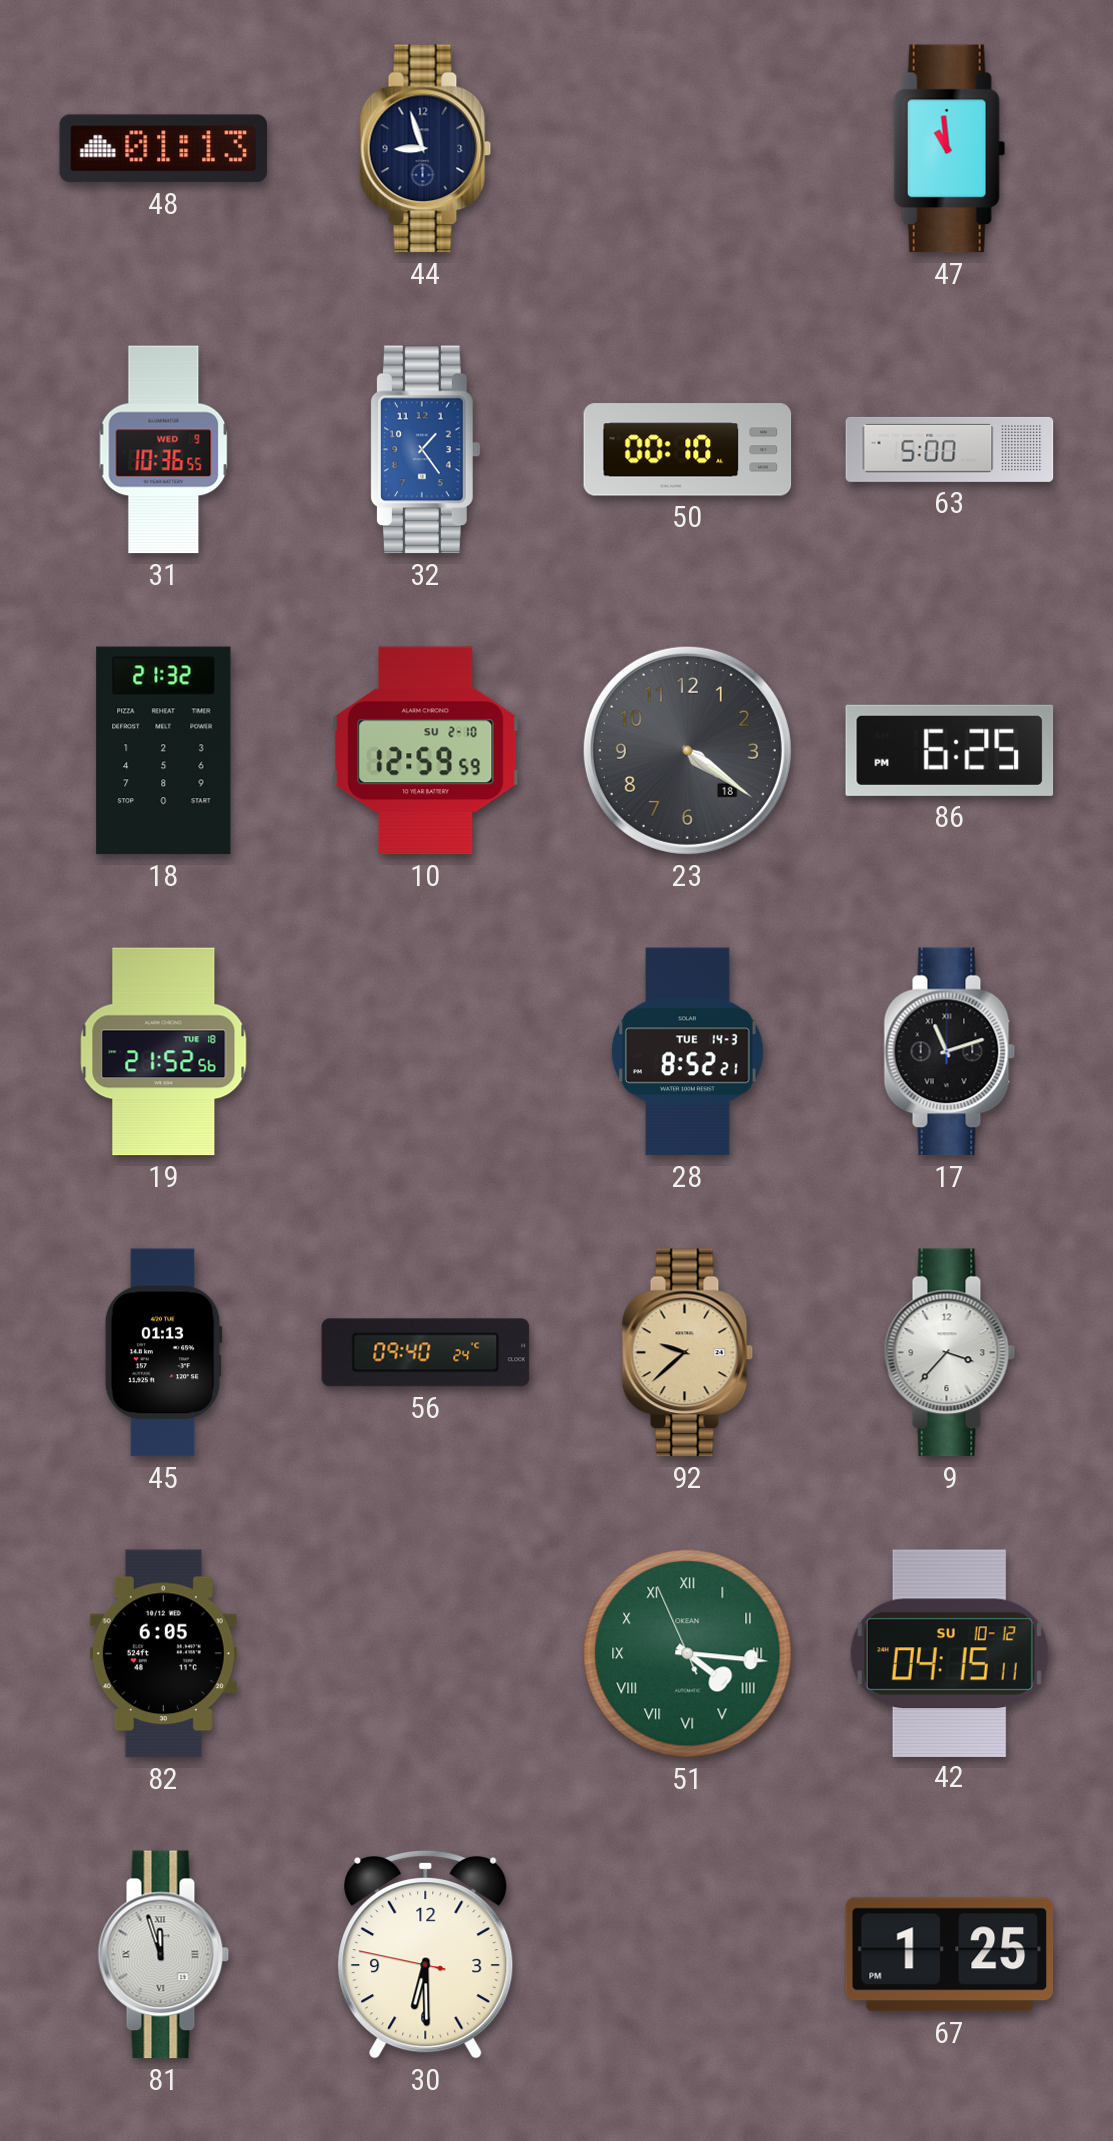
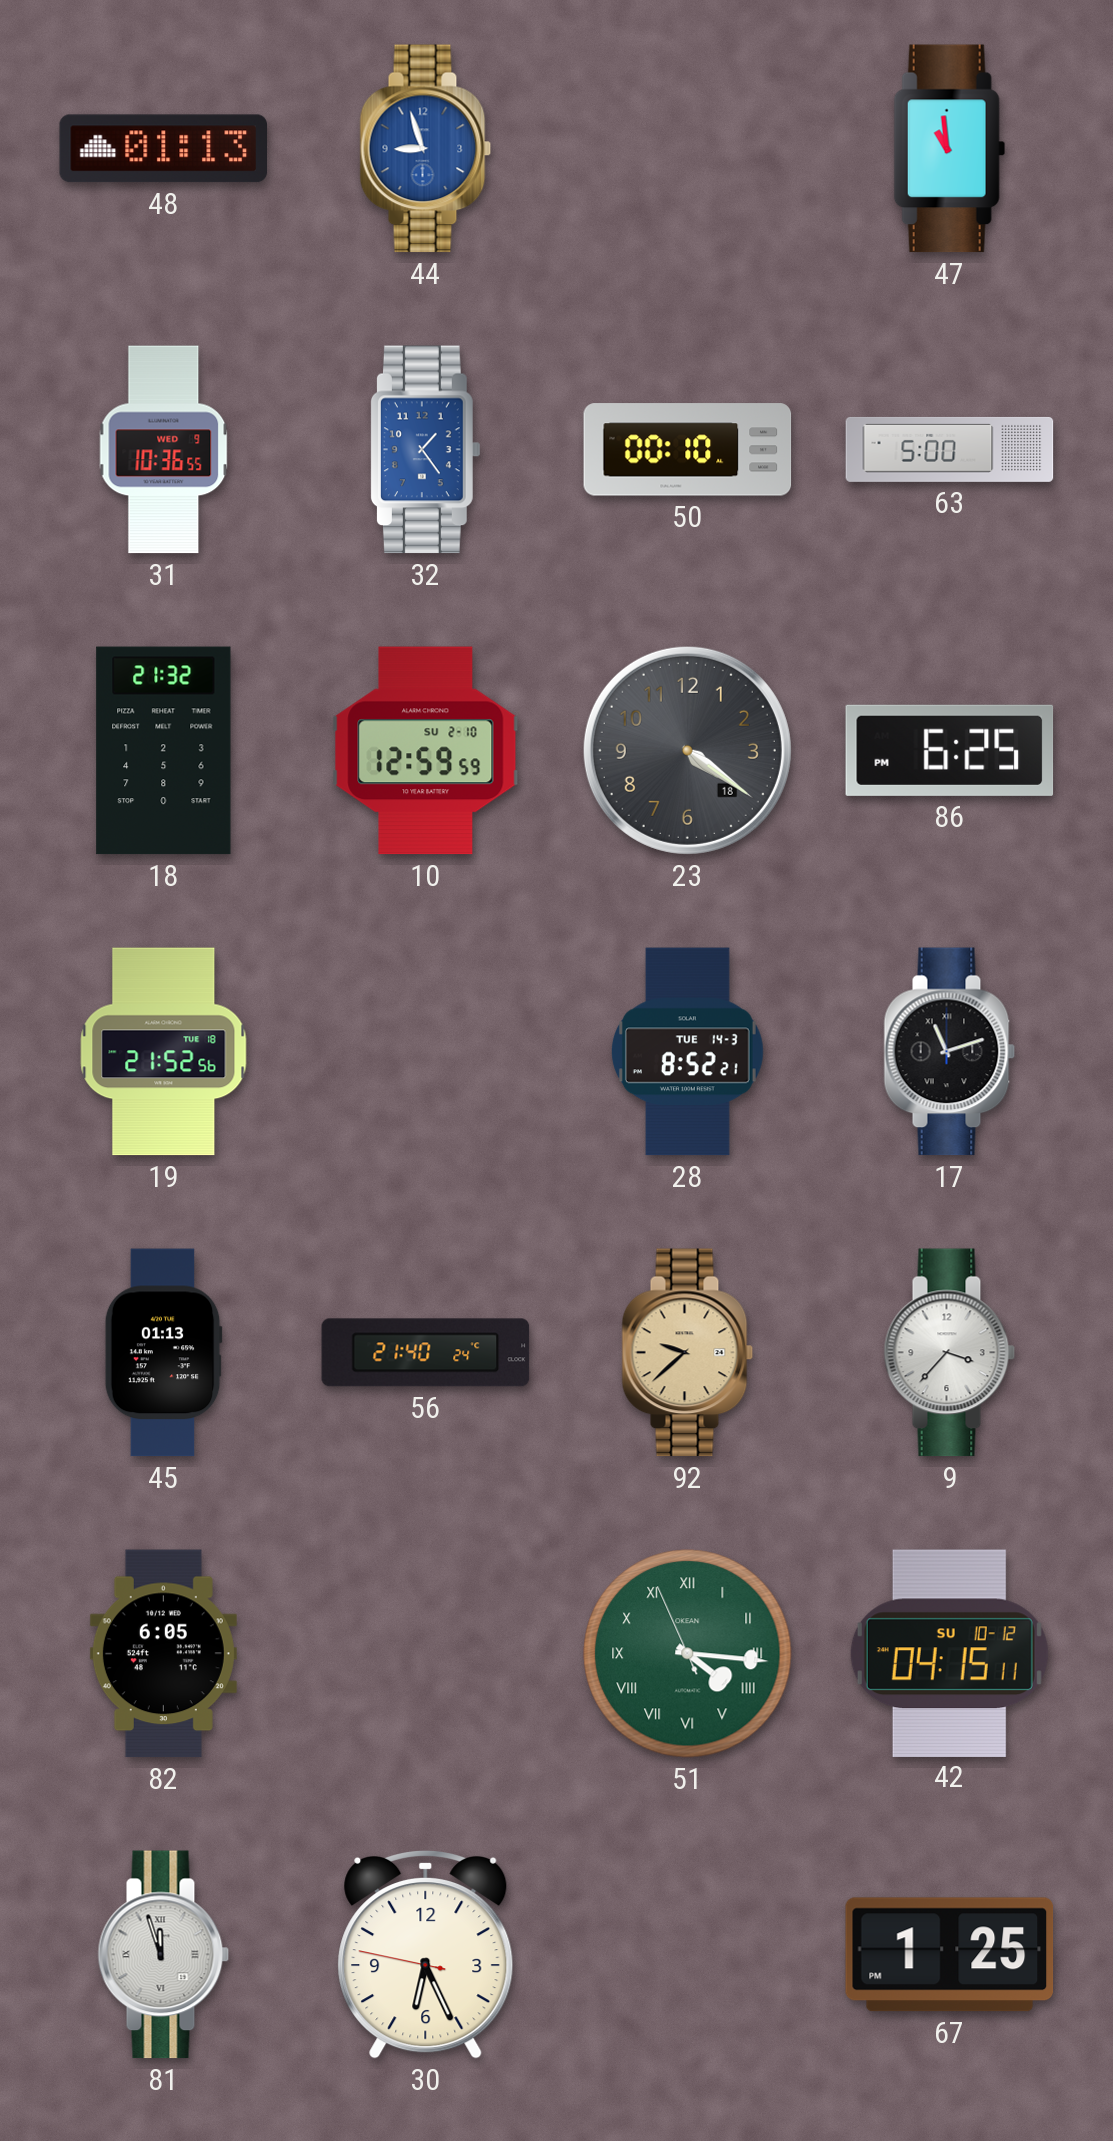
44 dial: navy -> blue (426, 149)
56: 09:40 -> 21:40 (426, 1353)
30: 6:29 -> 6:25 (426, 1954)
